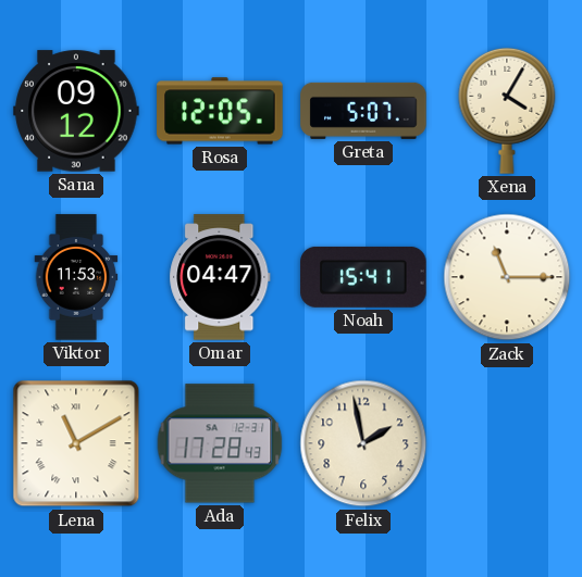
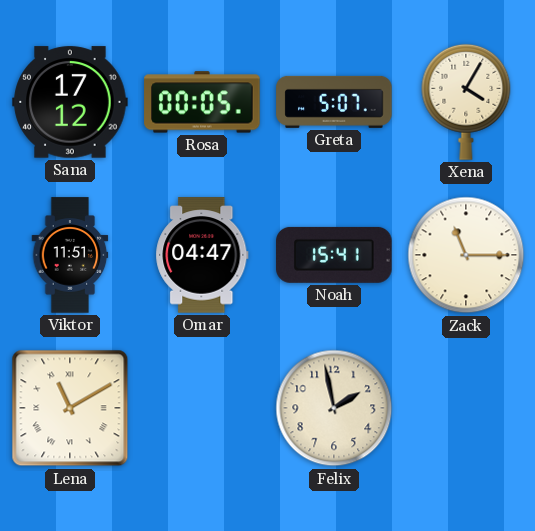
Sana: 09:12 -> 17:12 (70, 102)
Rosa: 12:05 -> 00:05 (202, 102)
Viktor: 11:53 -> 11:51 (70, 255)
Ada: 17:28 -> none (220, 443)
